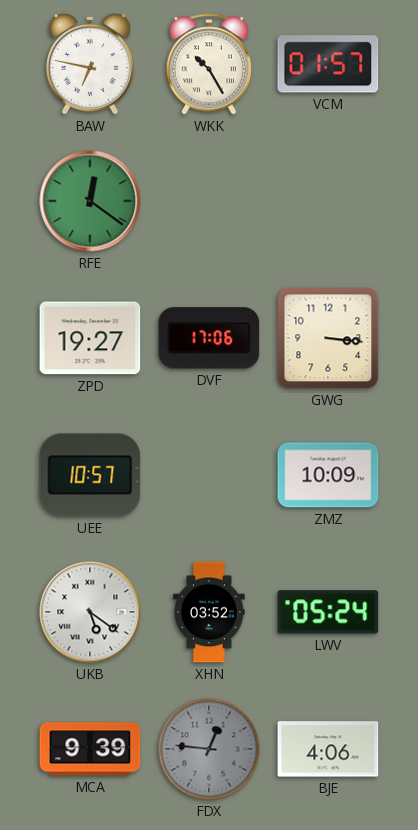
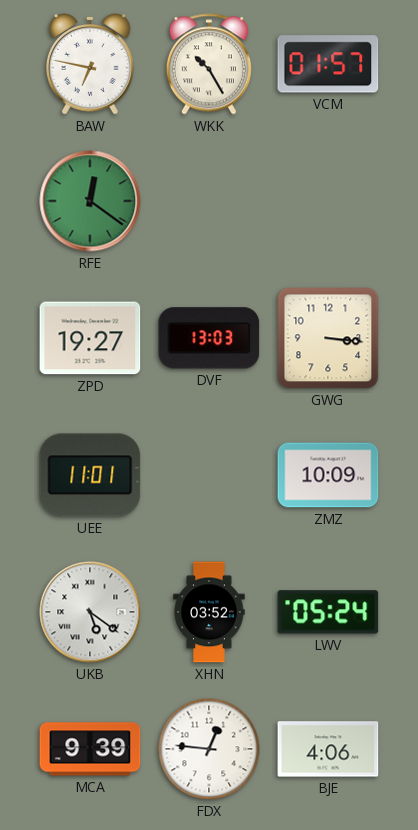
DVF: 17:06 -> 13:03 (209, 338)
UEE: 10:57 -> 11:01 (90, 475)
FDX dial: grey -> white (209, 749)
